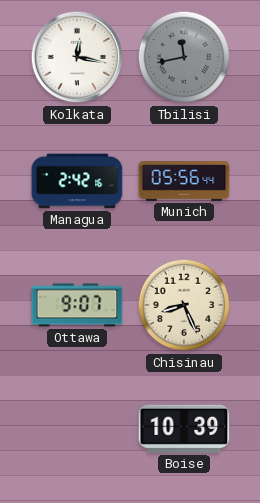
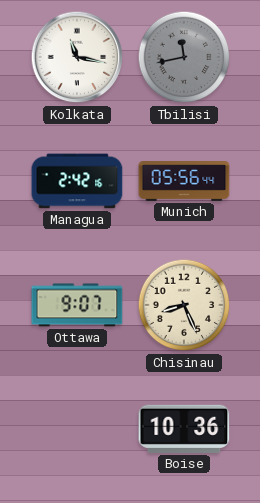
Kolkata: 12:17 -> 11:17 (77, 57)
Boise: 10:39 -> 10:36 (184, 429)
